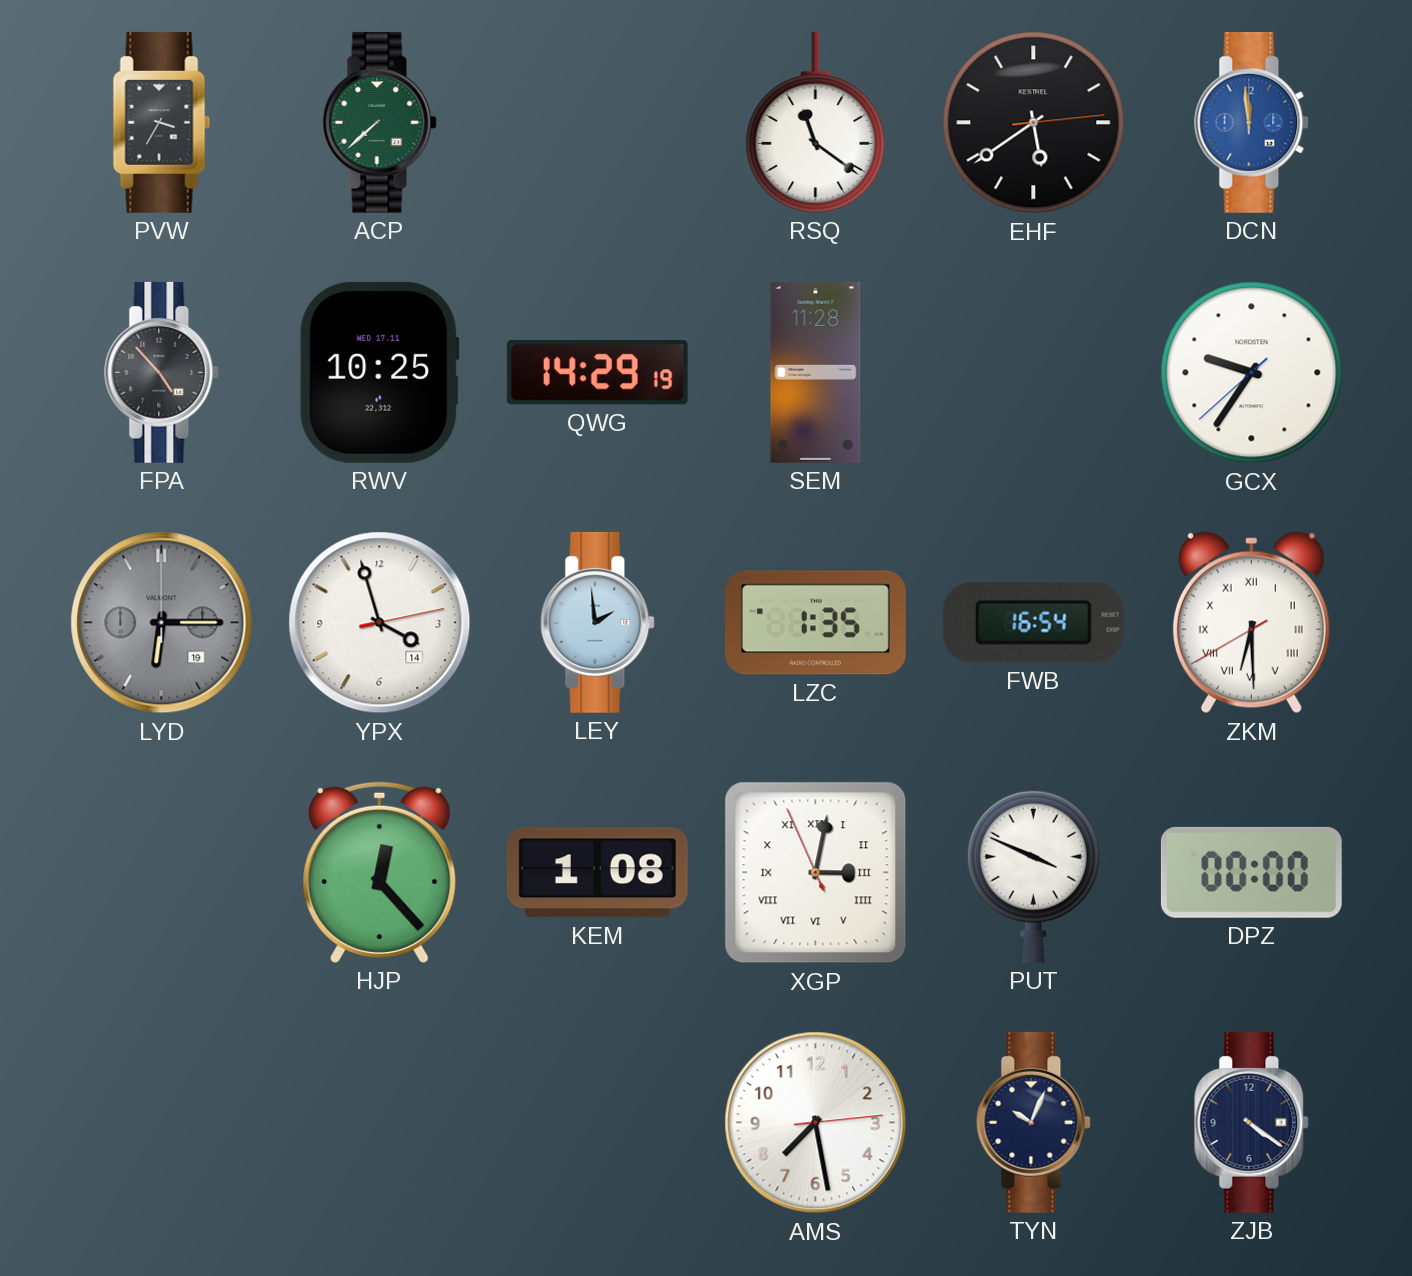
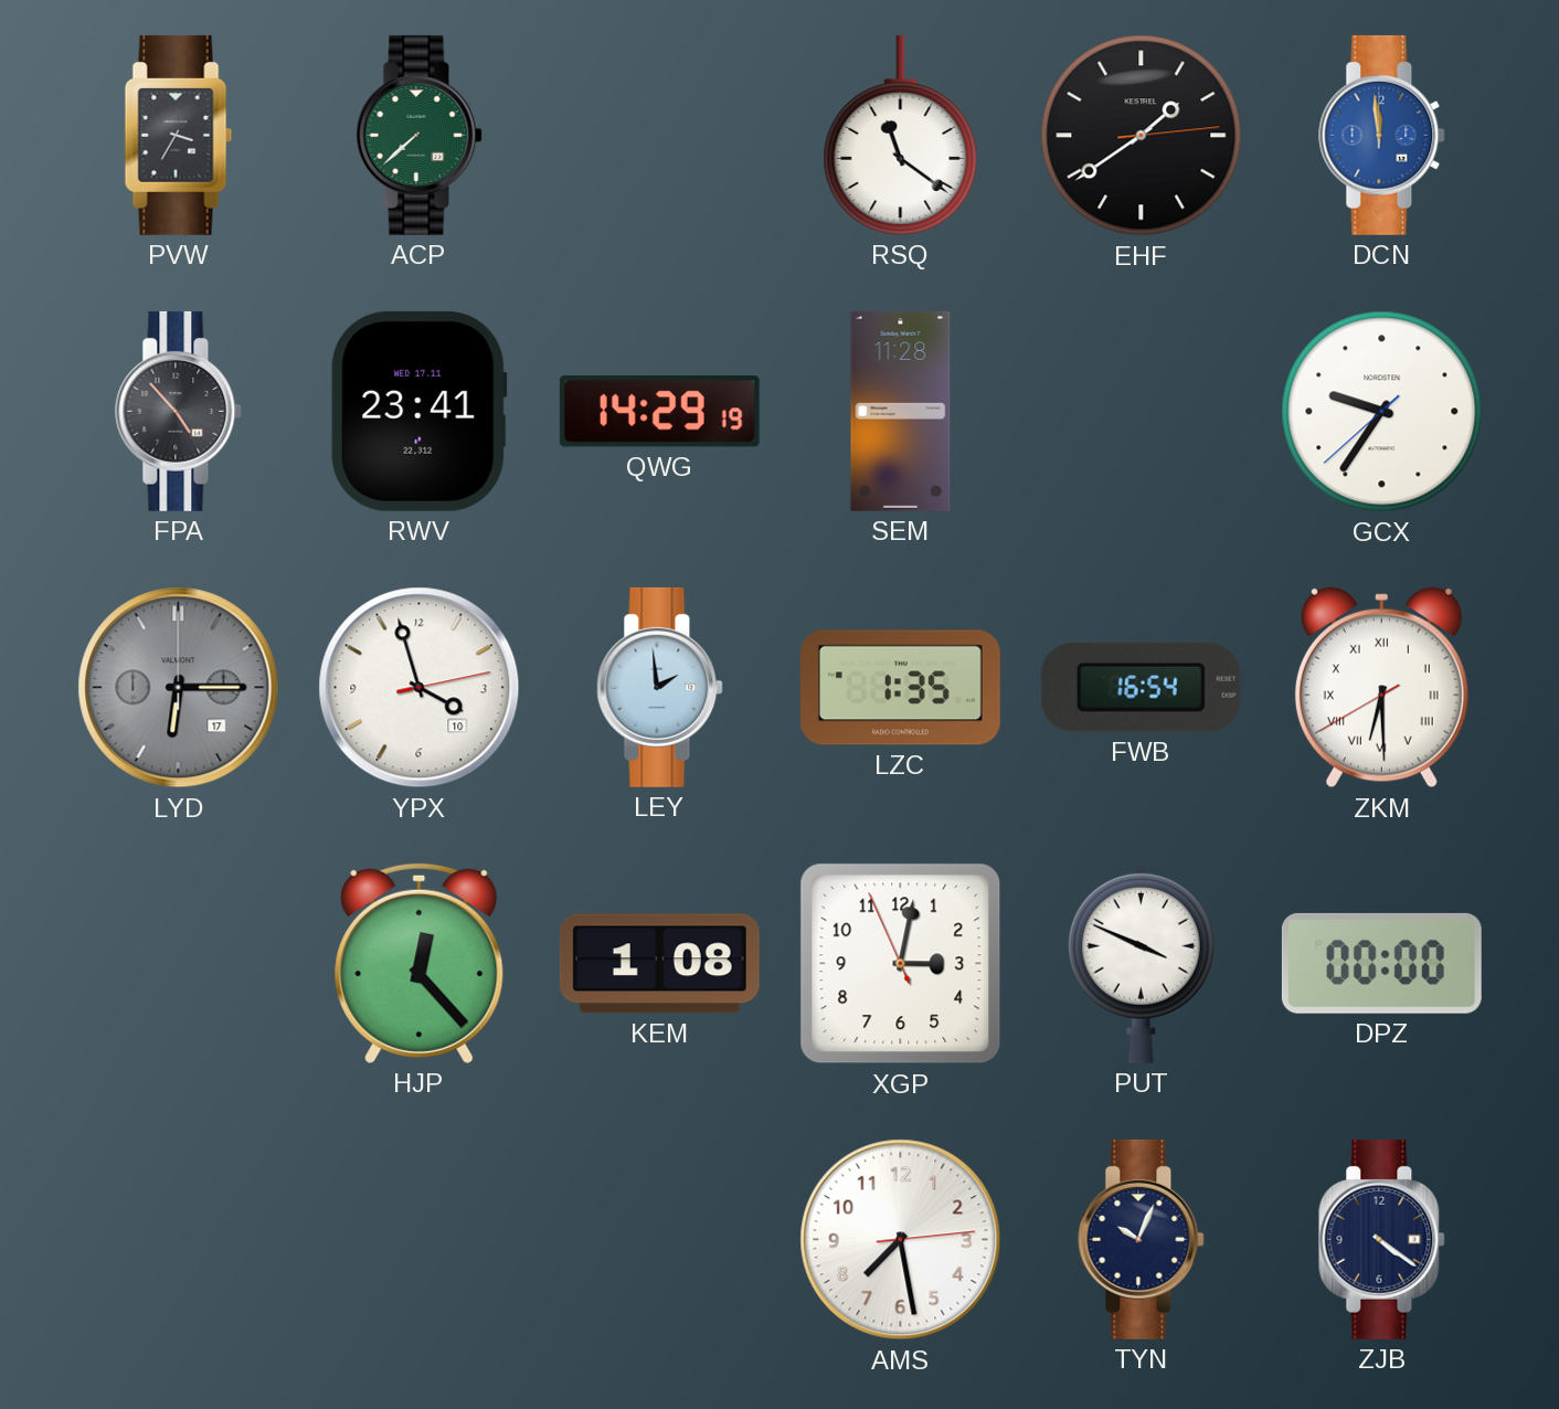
EHF: 5:39 -> 1:39 (1142, 136)
RWV: 10:25 -> 23:41 (420, 411)
LYD date: 19 -> 17 (179, 688)
YPX date: 14 -> 10 (420, 688)
XGP numerals: Roman -> Arabic (901, 964)
